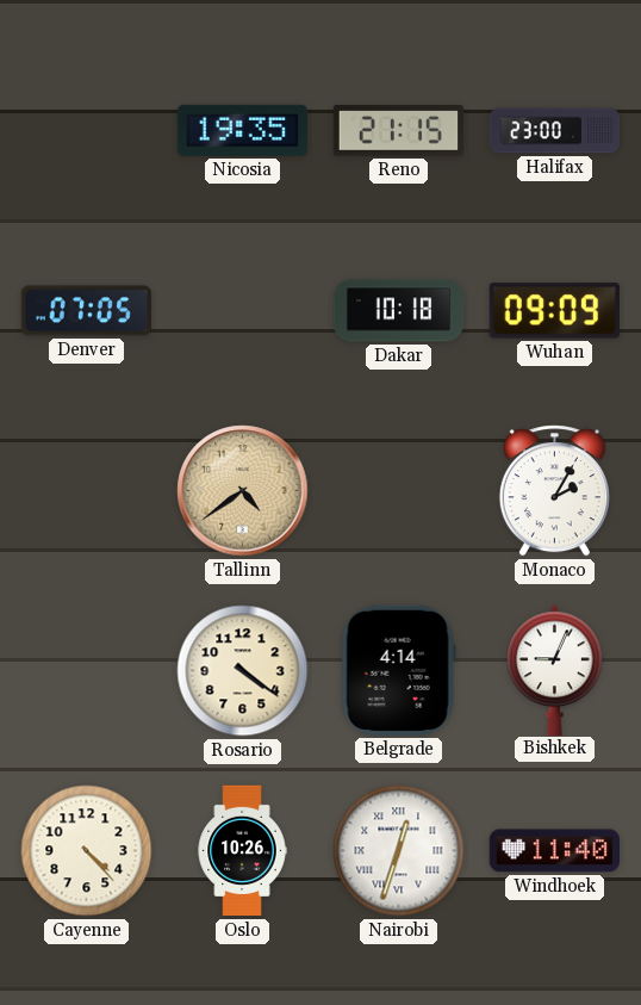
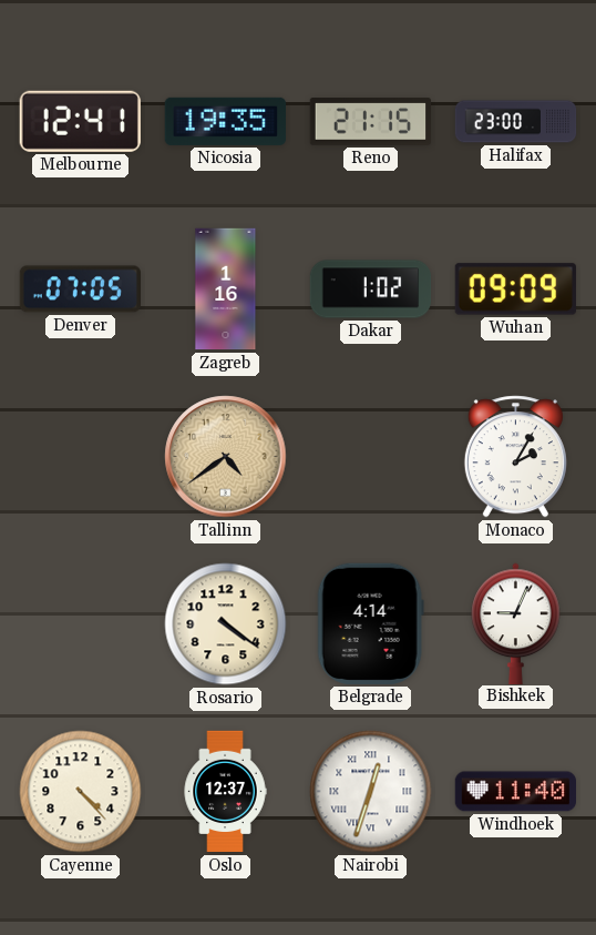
Melbourne: none -> 12:41 (80, 121)
Zagreb: none -> 1:16 (226, 289)
Dakar: 10:18 -> 1:02 (371, 289)
Oslo: 10:26 -> 12:37 (225, 792)
